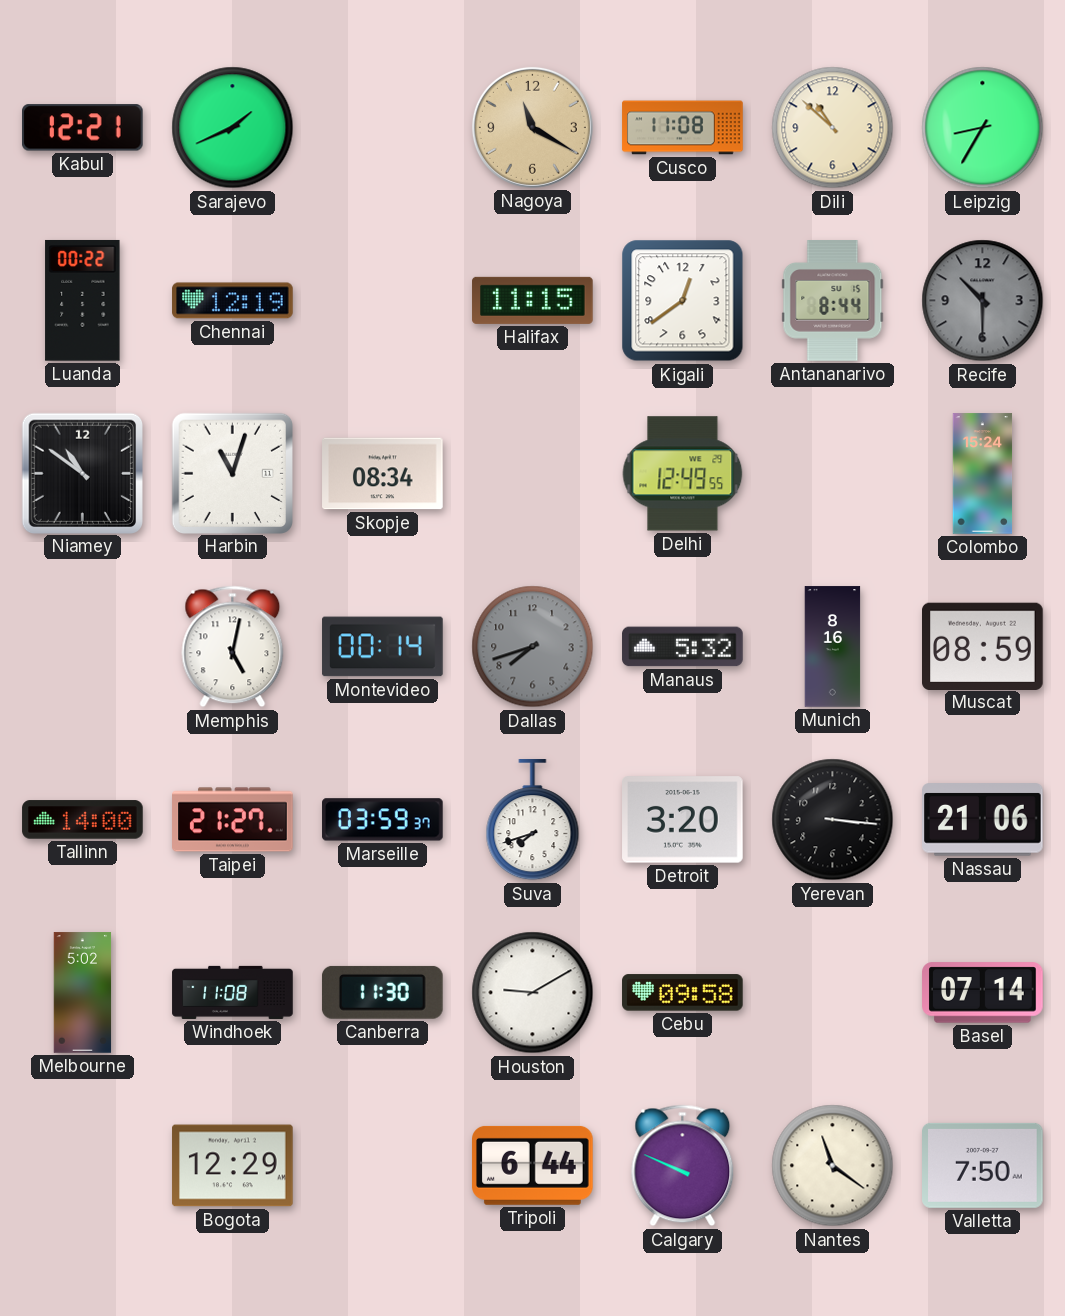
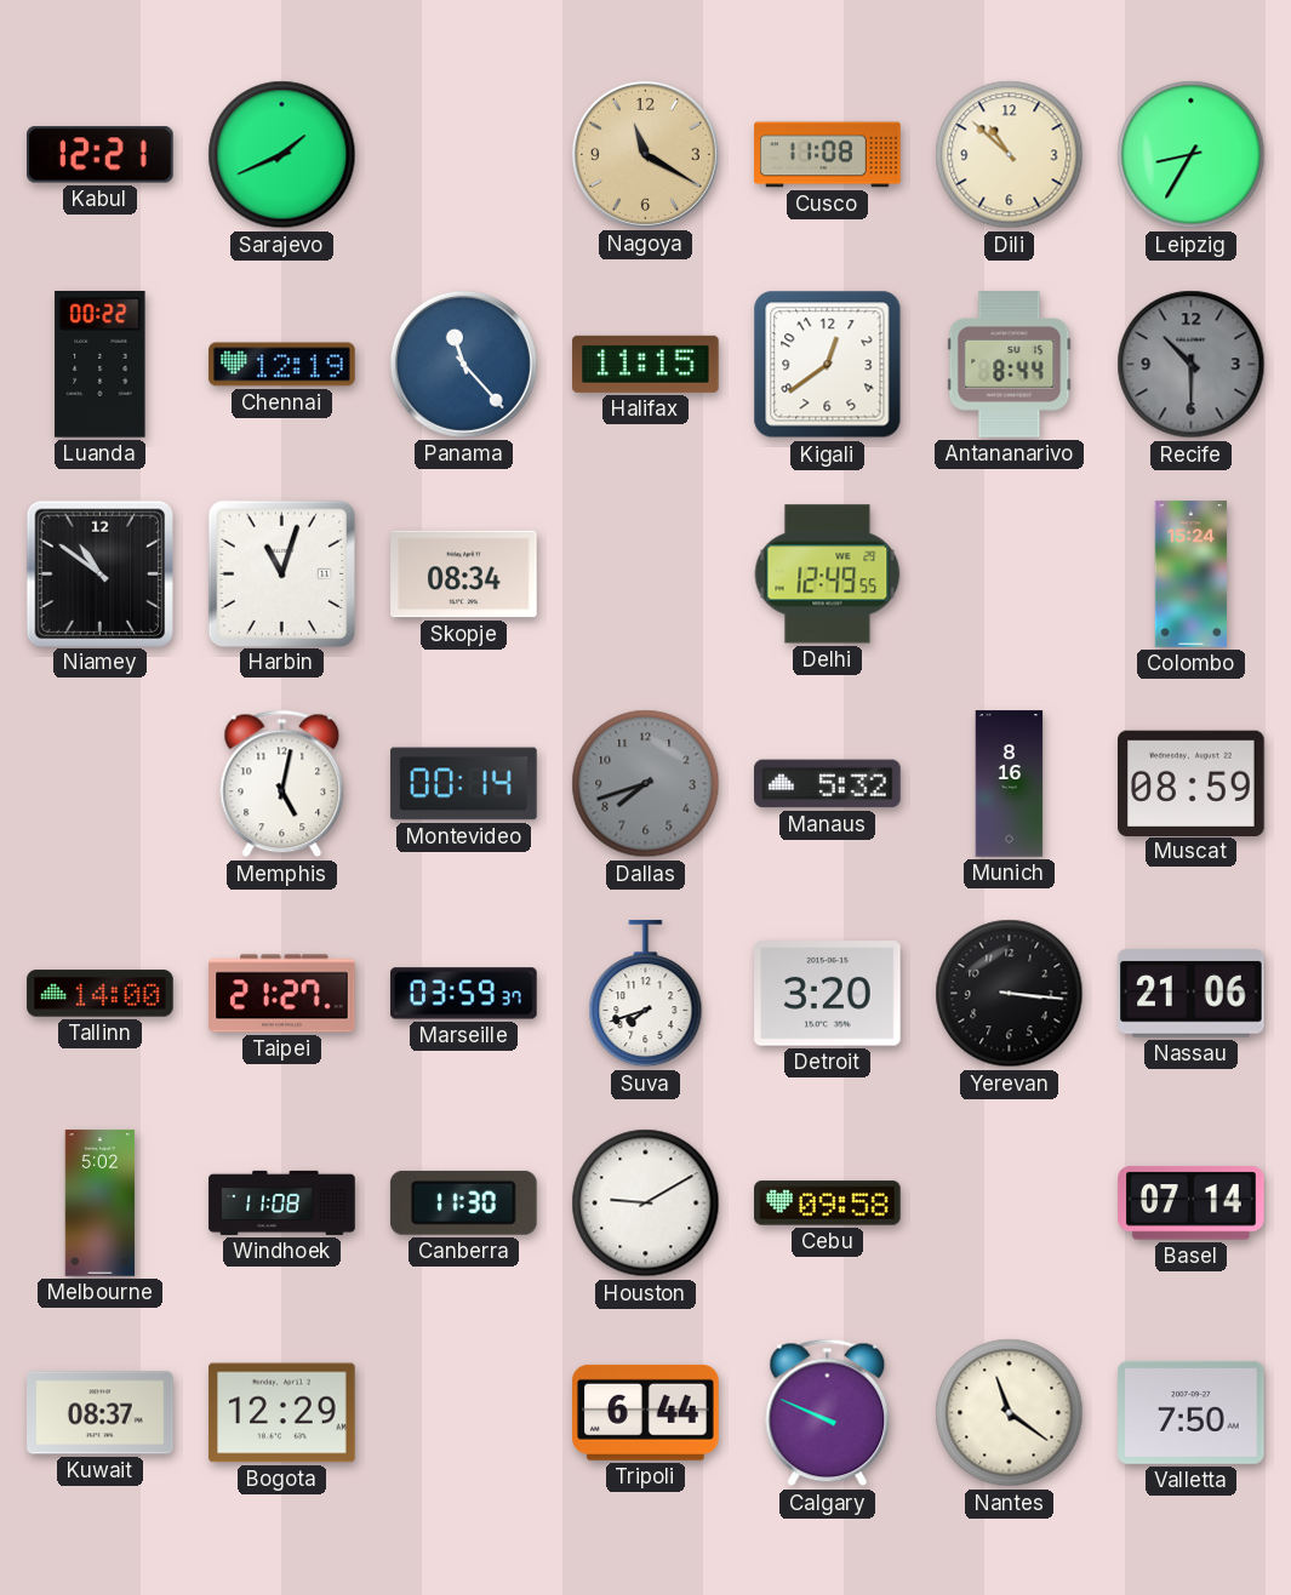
Panama: none -> 11:23 (463, 364)
Kuwait: none -> 08:37 (101, 1413)
